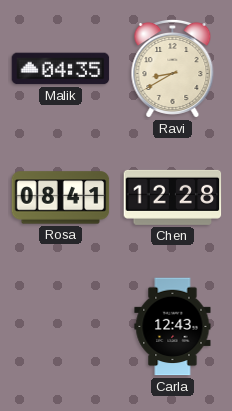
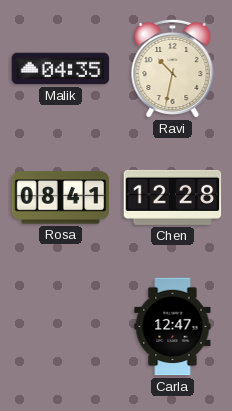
Ravi: 8:40 -> 10:32 (173, 68)
Carla: 12:43 -> 12:47 (173, 327)
